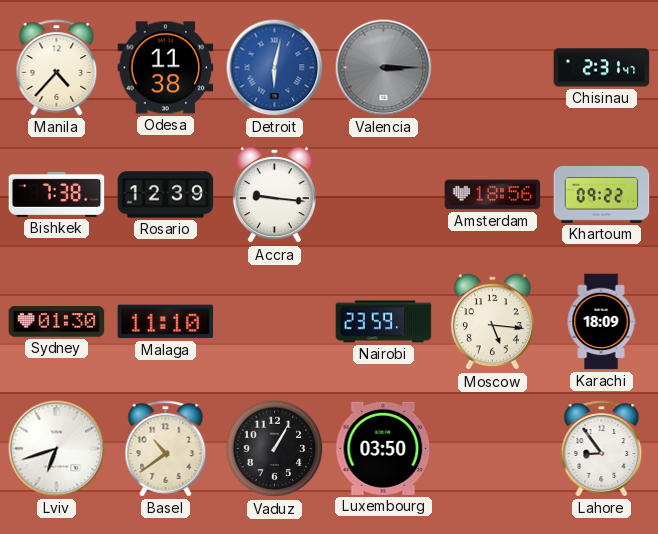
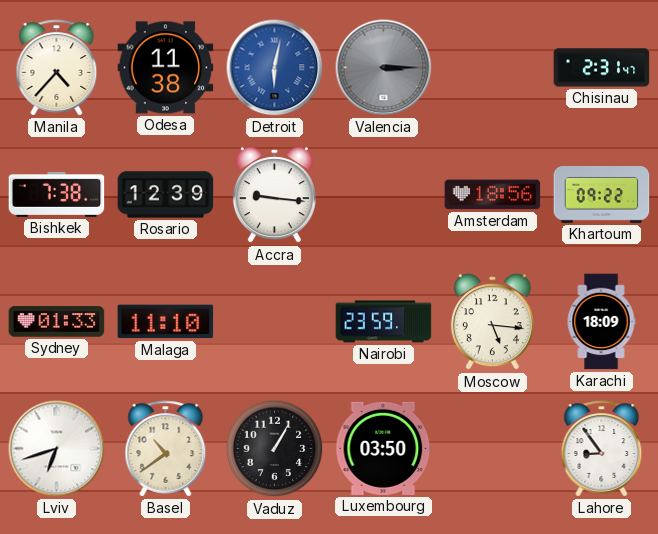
Sydney: 01:30 -> 01:33 (57, 322)
